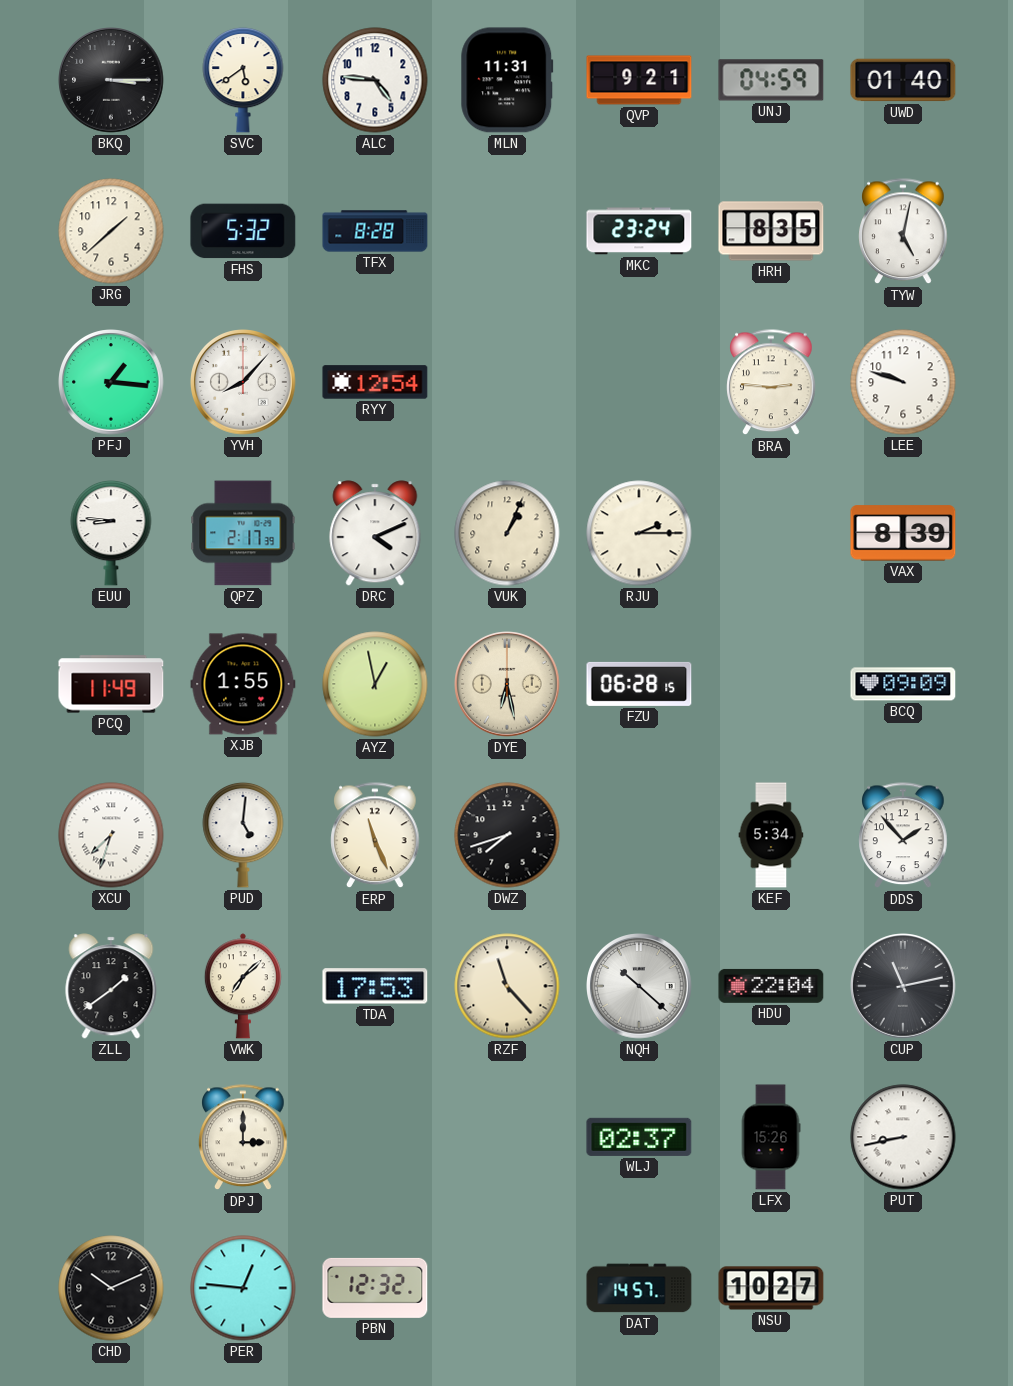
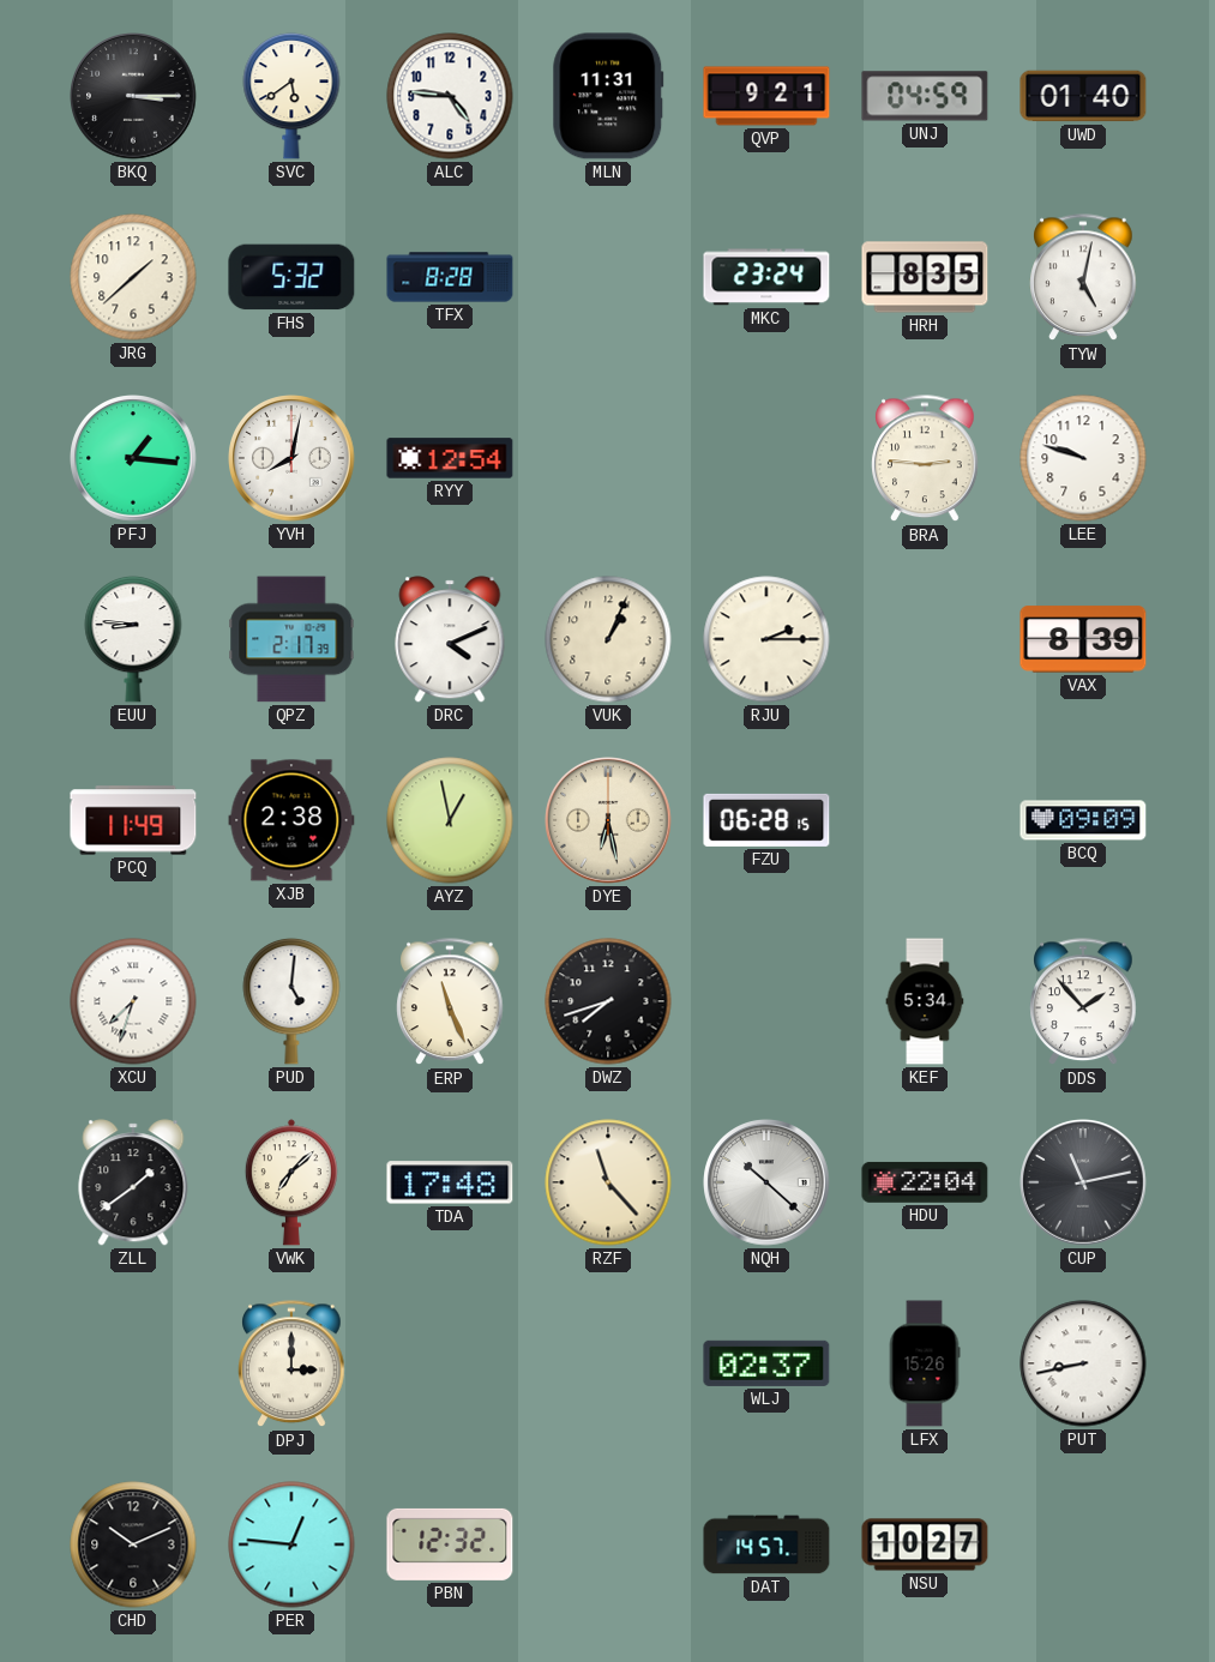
YVH: 8:07 -> 8:02 (291, 458)
XJB: 1:55 -> 2:38 (291, 820)
TDA: 17:53 -> 17:48 (450, 1182)
